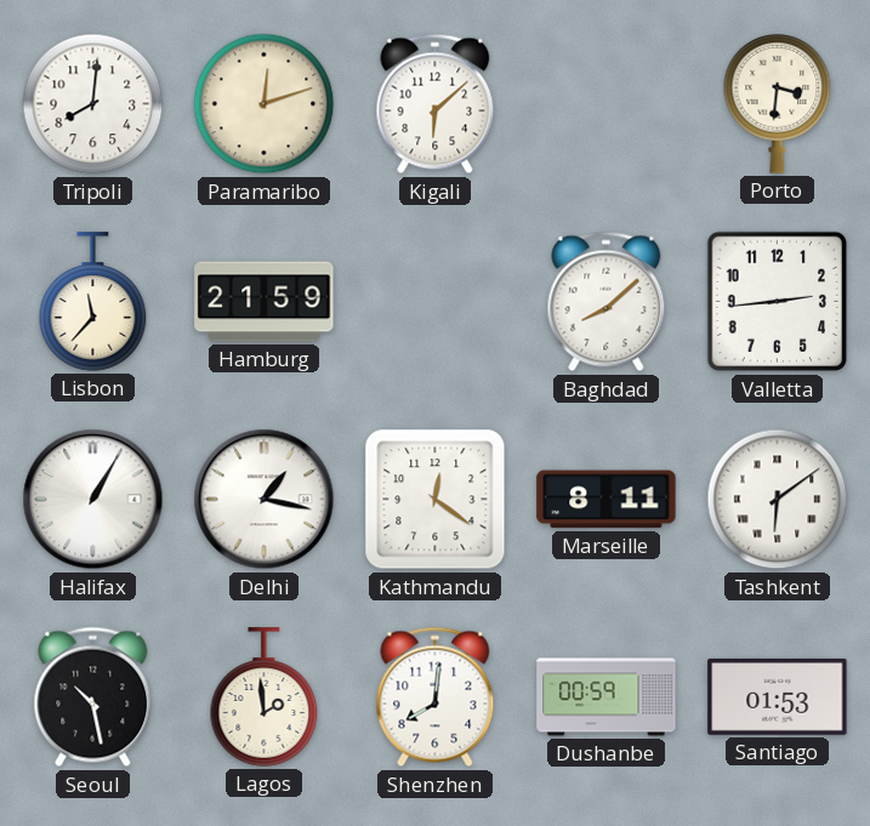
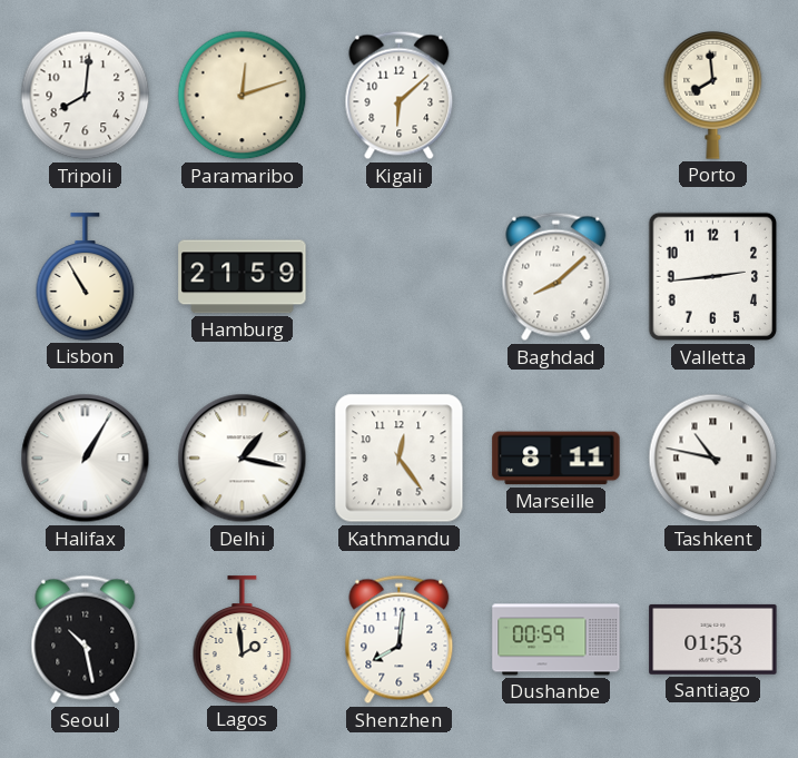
Porto: 3:31 -> 7:59 (713, 96)
Lisbon: 11:37 -> 10:55 (86, 277)
Kathmandu: 12:21 -> 12:24 (400, 459)
Tashkent: 6:09 -> 10:47 (713, 459)
